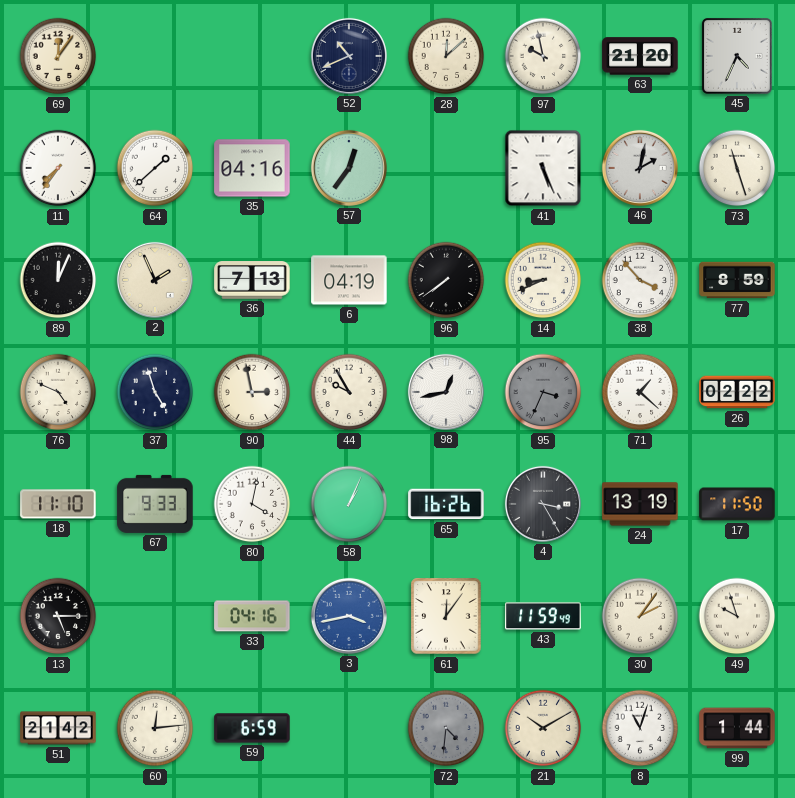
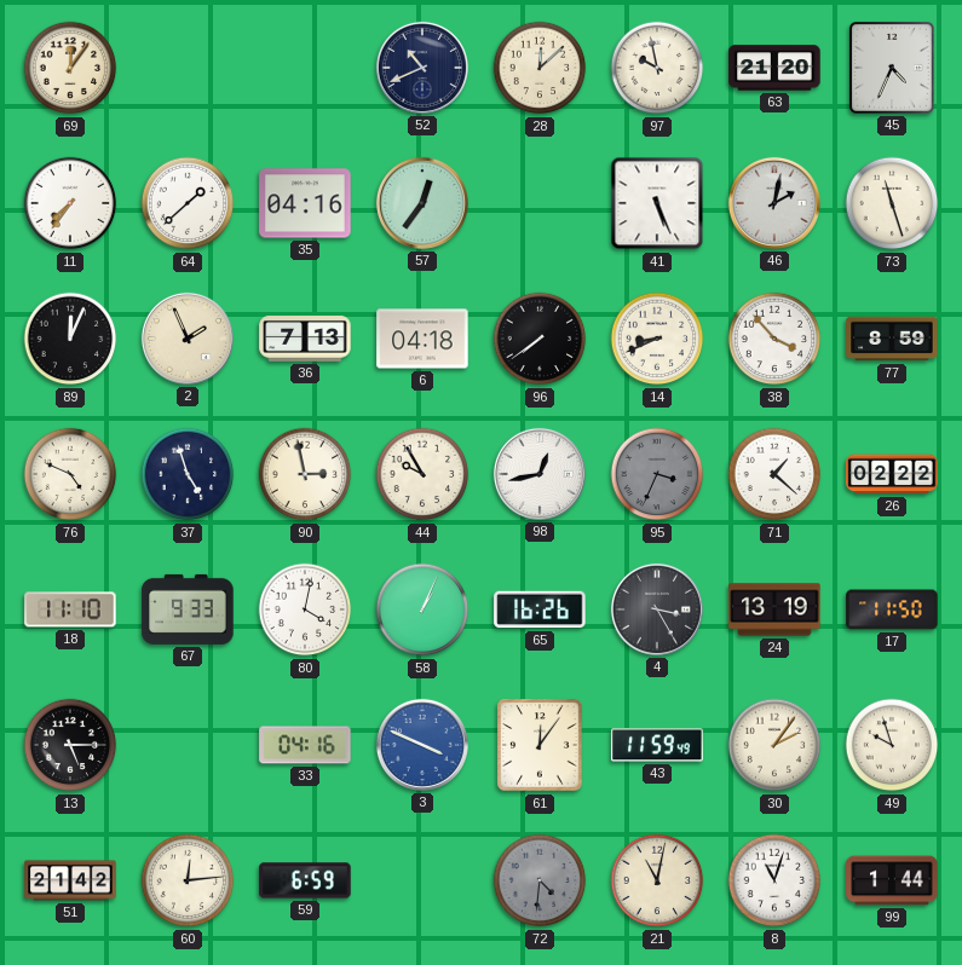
6: 04:19 -> 04:18 (422, 339)
3: 3:43 -> 3:49 (422, 745)
21: 10:10 -> 11:02 (657, 880)
